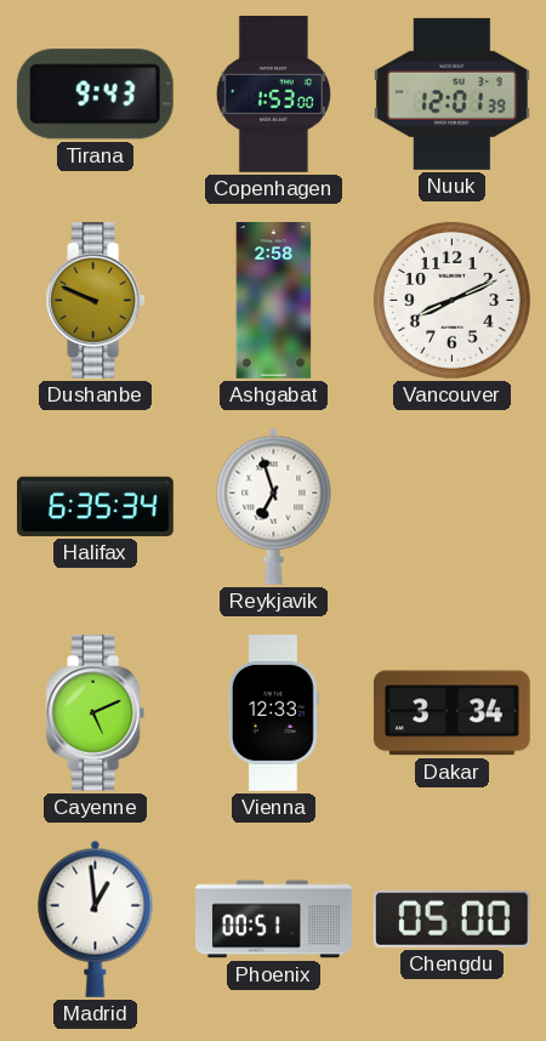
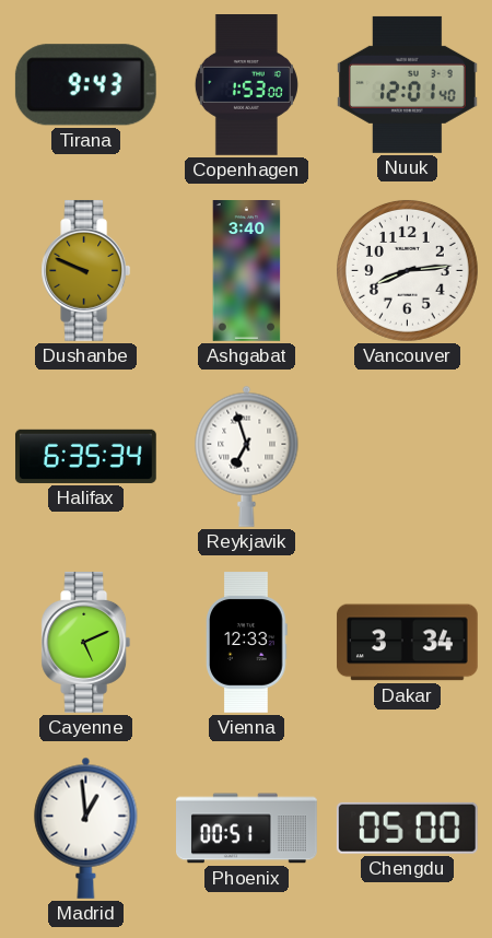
Nuuk: 12:01:39 -> 12:01:40 (407, 84)
Ashgabat: 2:58 -> 3:40 (247, 271)
Vancouver: 8:11 -> 8:14 (407, 270)
